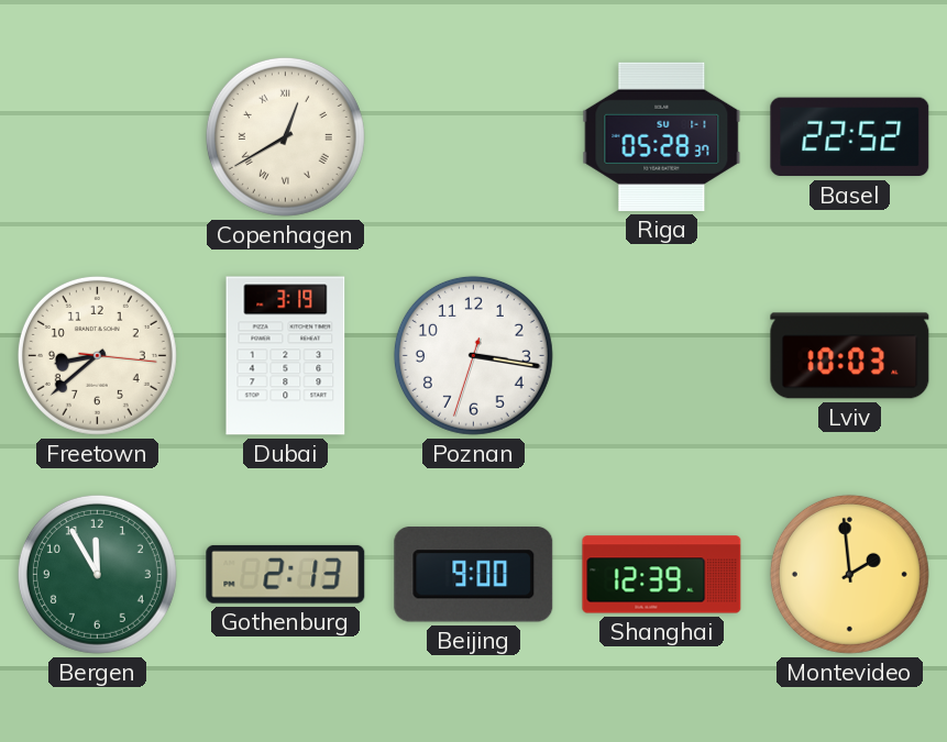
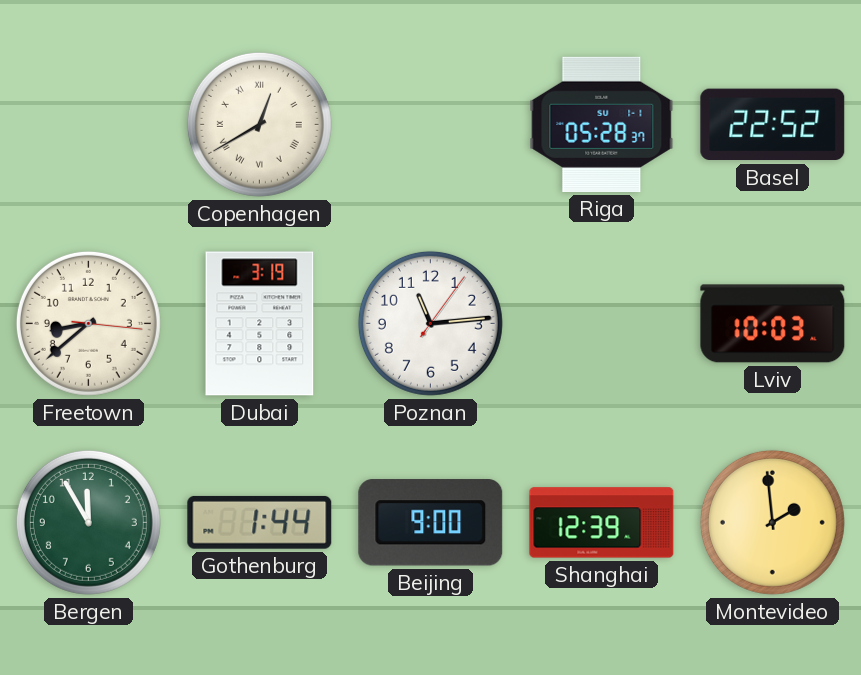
Poznan: 3:16 -> 11:14 (430, 323)
Gothenburg: 2:13 -> 1:44 (260, 522)
